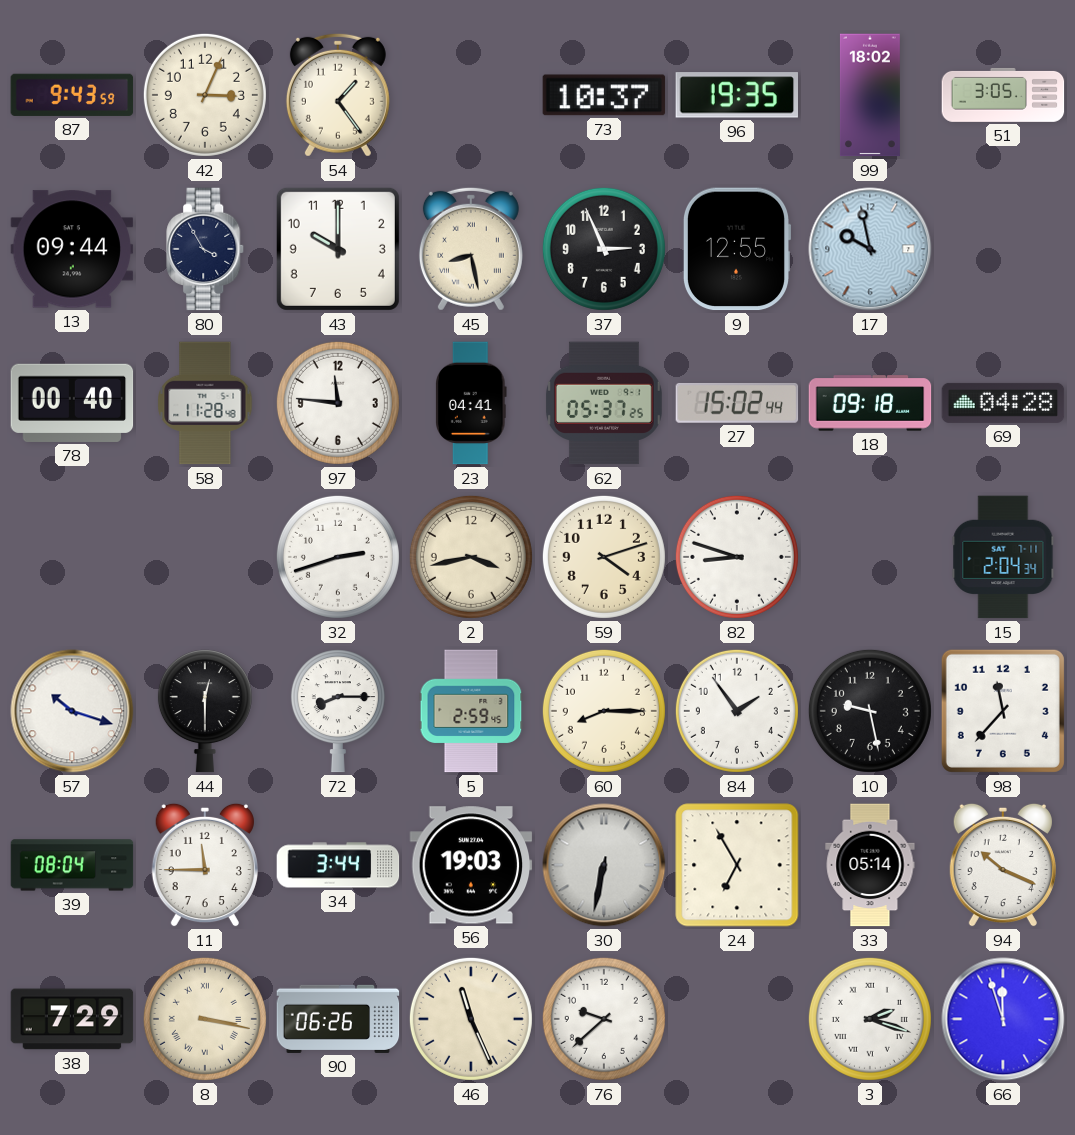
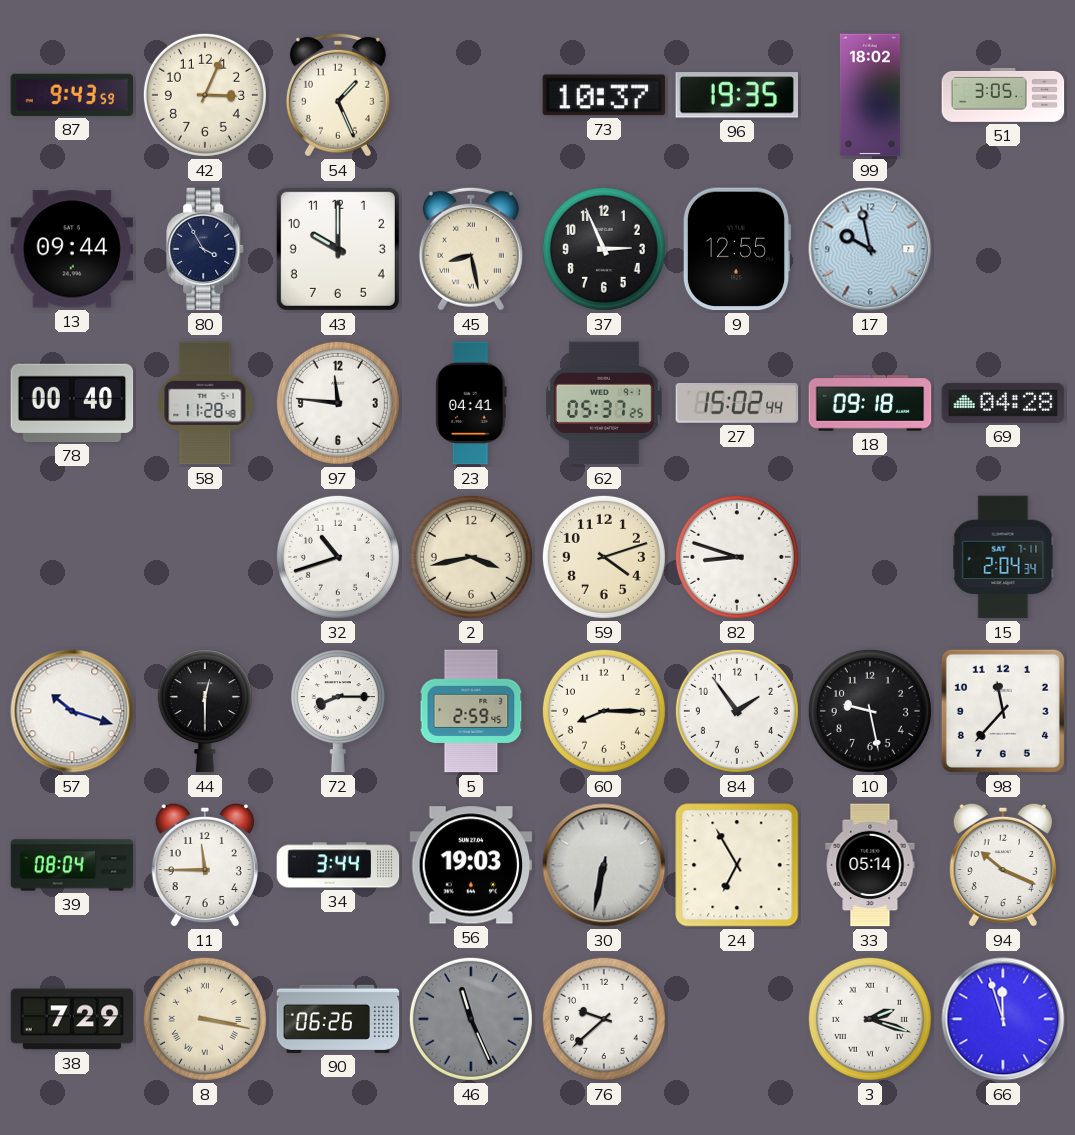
54: 1:24 -> 1:26 (338, 95)
32: 2:42 -> 10:42 (338, 557)
46 dial: cream -> grey (471, 1019)
